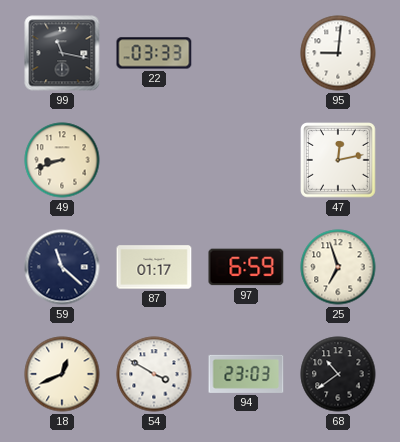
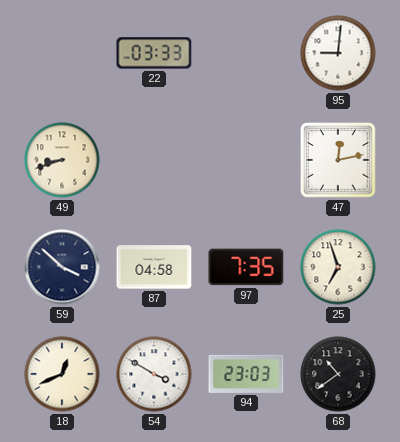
99: 11:17 -> none (62, 53)
59: 11:22 -> 3:52 (62, 267)
87: 01:17 -> 04:58 (154, 267)
97: 6:59 -> 7:35 (246, 267)
